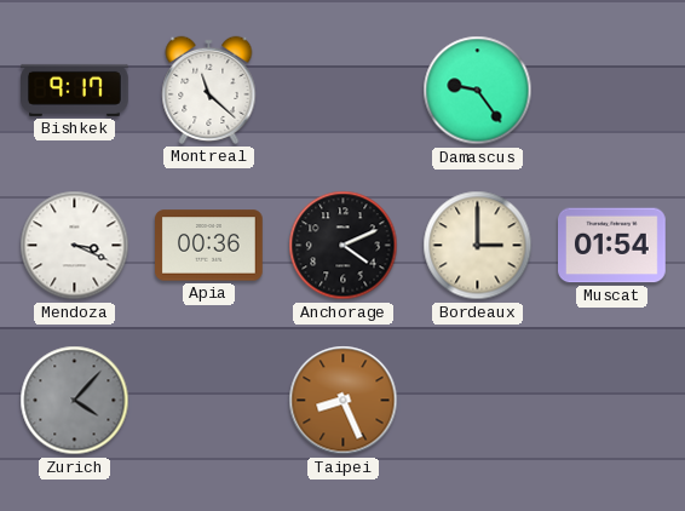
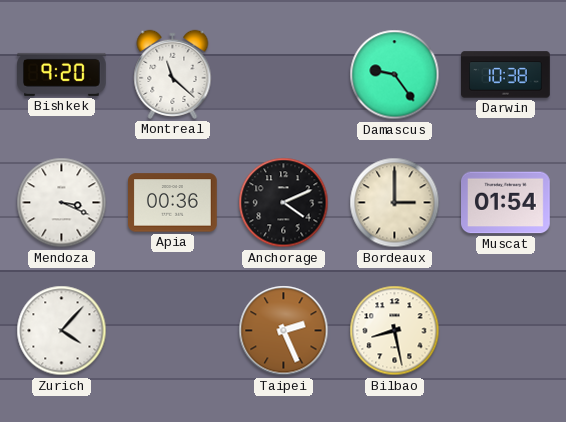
Bishkek: 9:17 -> 9:20 (62, 74)
Darwin: none -> 10:38 (506, 75)
Zurich dial: grey -> white (62, 331)
Taipei: 8:26 -> 2:26 (284, 331)
Bilbao: none -> 8:28 (395, 331)
